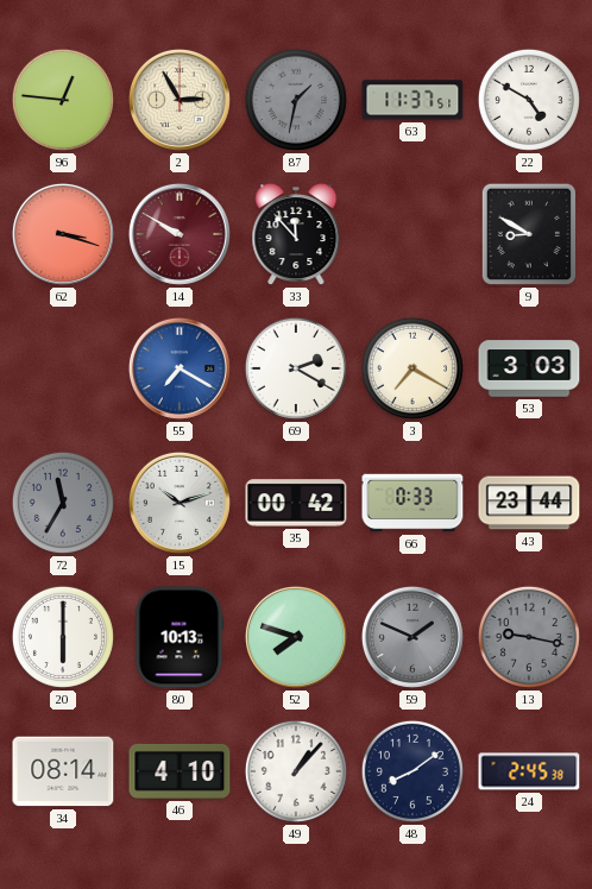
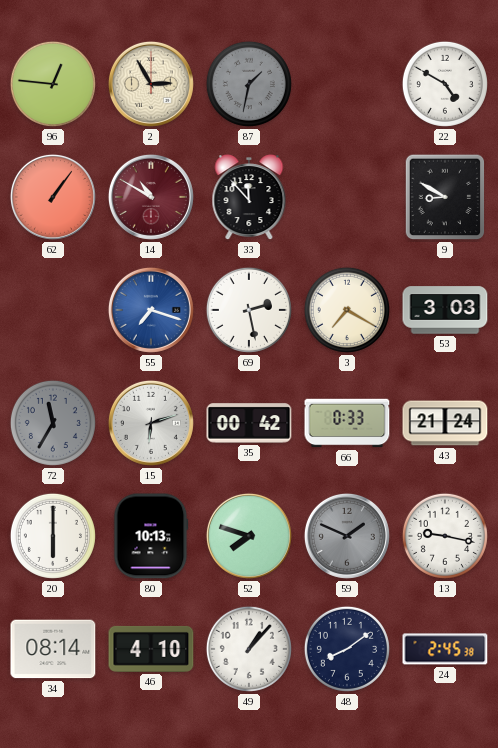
63: 11:37 -> none (412, 100)
62: 3:18 -> 1:06 (53, 197)
14: 9:50 -> 10:50 (151, 197)
55: 7:20 -> 7:18 (151, 310)
69: 2:20 -> 2:28 (249, 310)
15: 10:12 -> 6:12 (151, 423)
43: 23:44 -> 21:24 (445, 423)
13 dial: grey -> white (445, 536)
